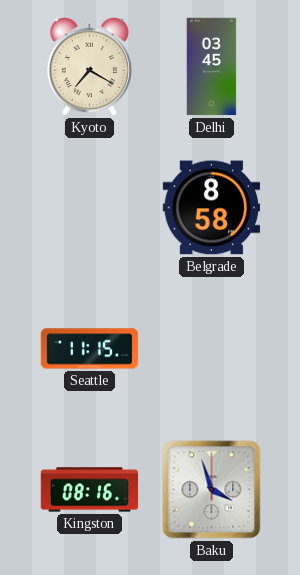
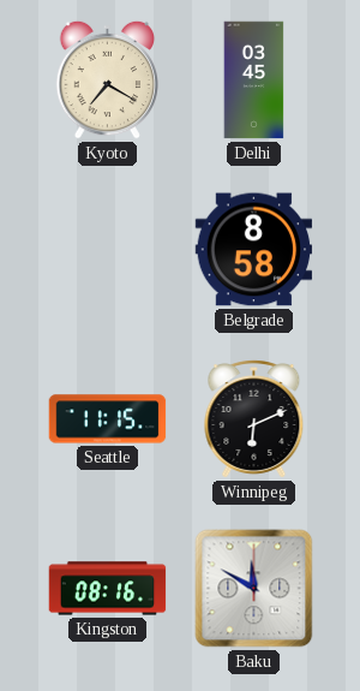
Winnipeg: none -> 6:11 (254, 419)
Baku: 3:57 -> 11:50 (254, 589)
